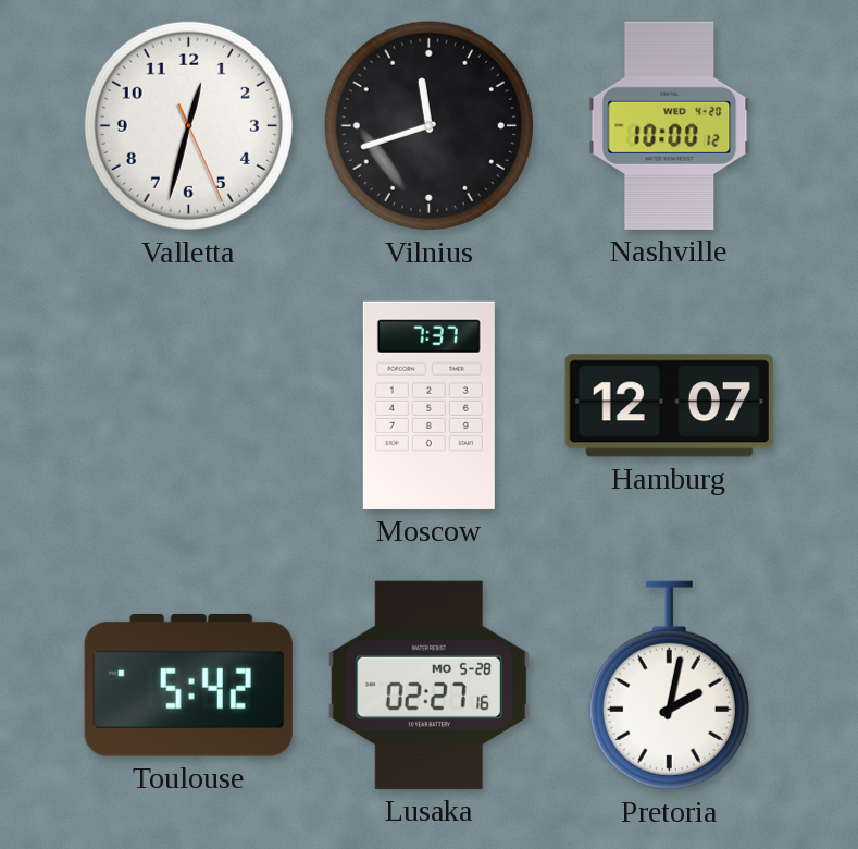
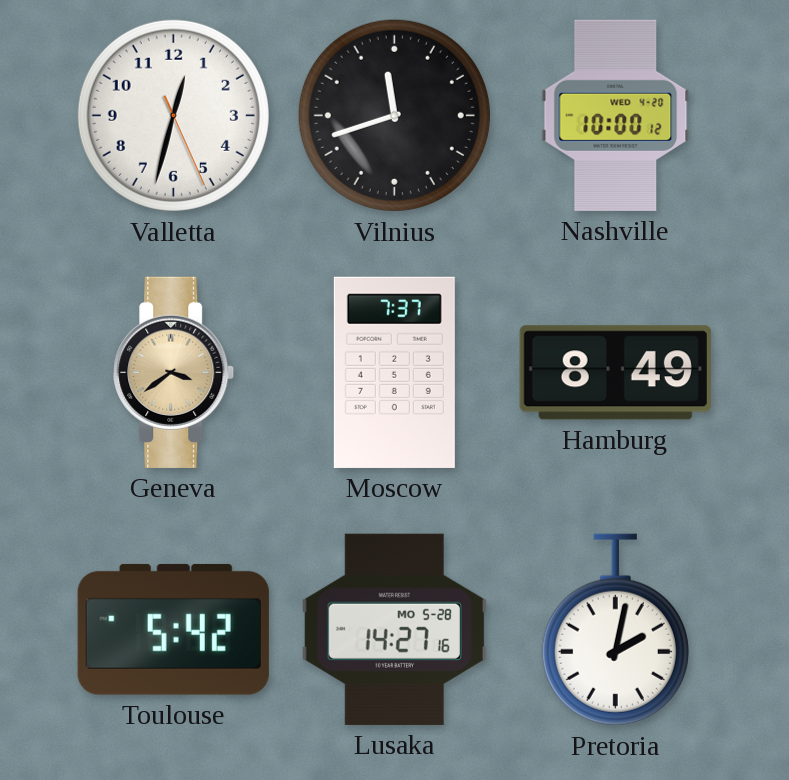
Geneva: none -> 3:39 (174, 372)
Hamburg: 12:07 -> 8:49 (615, 373)
Lusaka: 02:27 -> 14:27 (394, 629)
